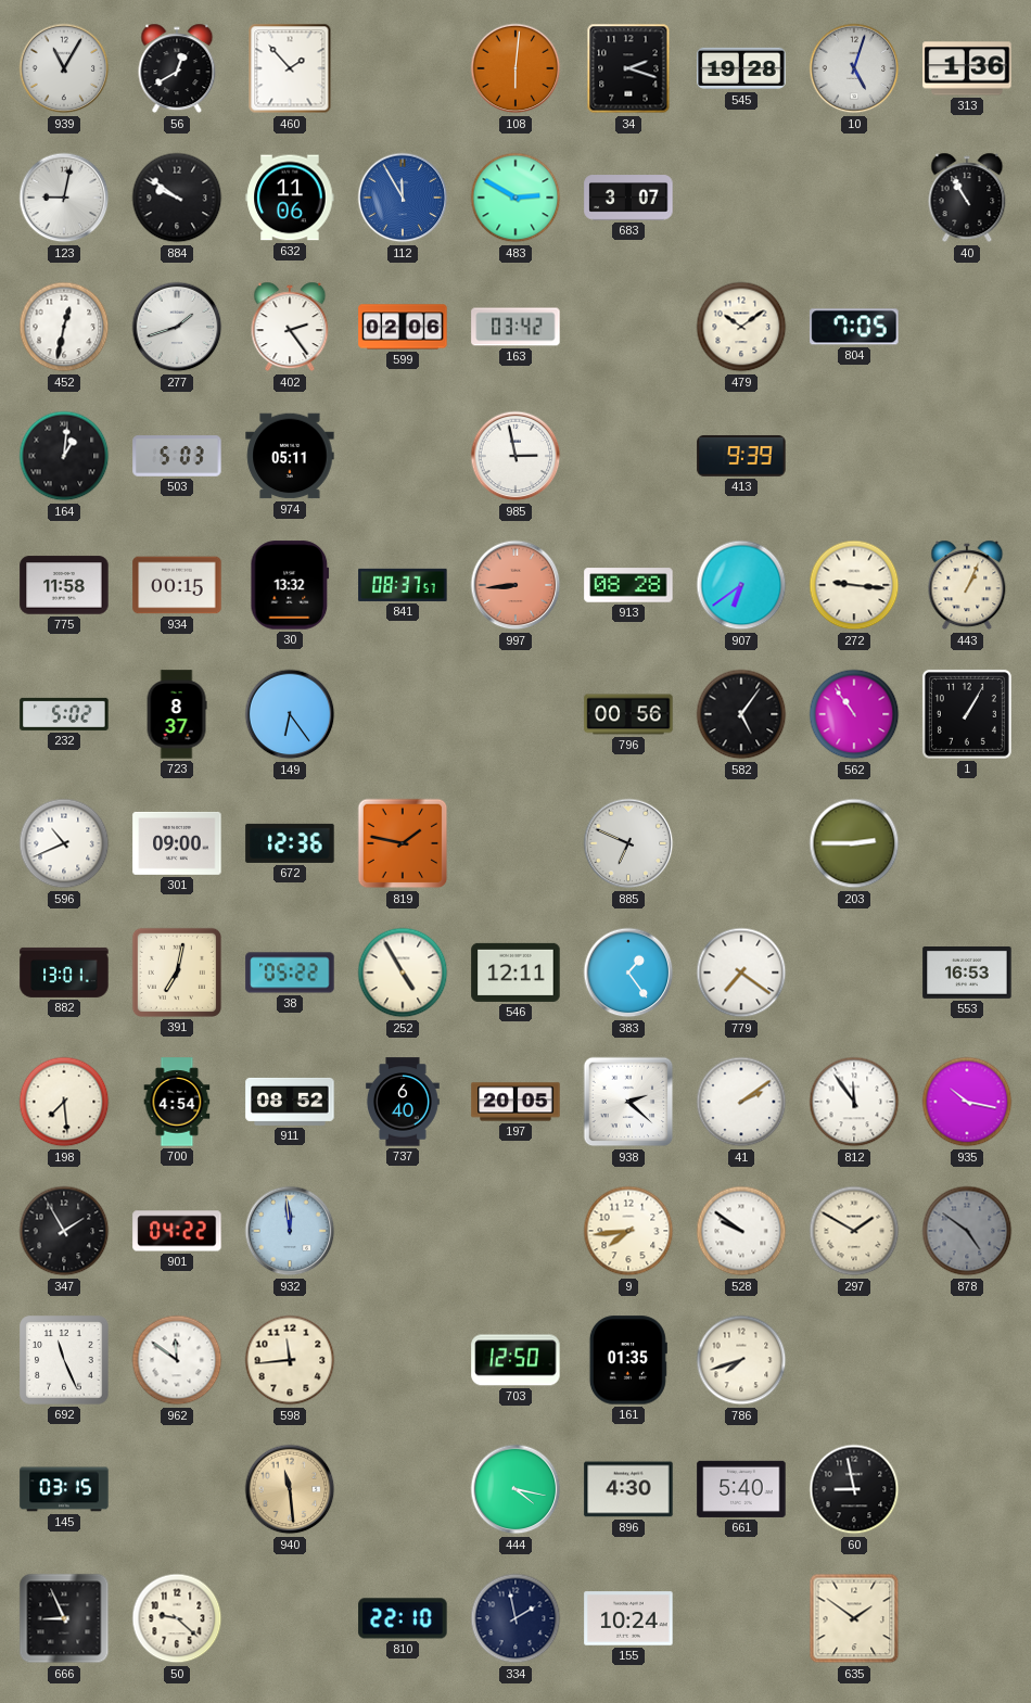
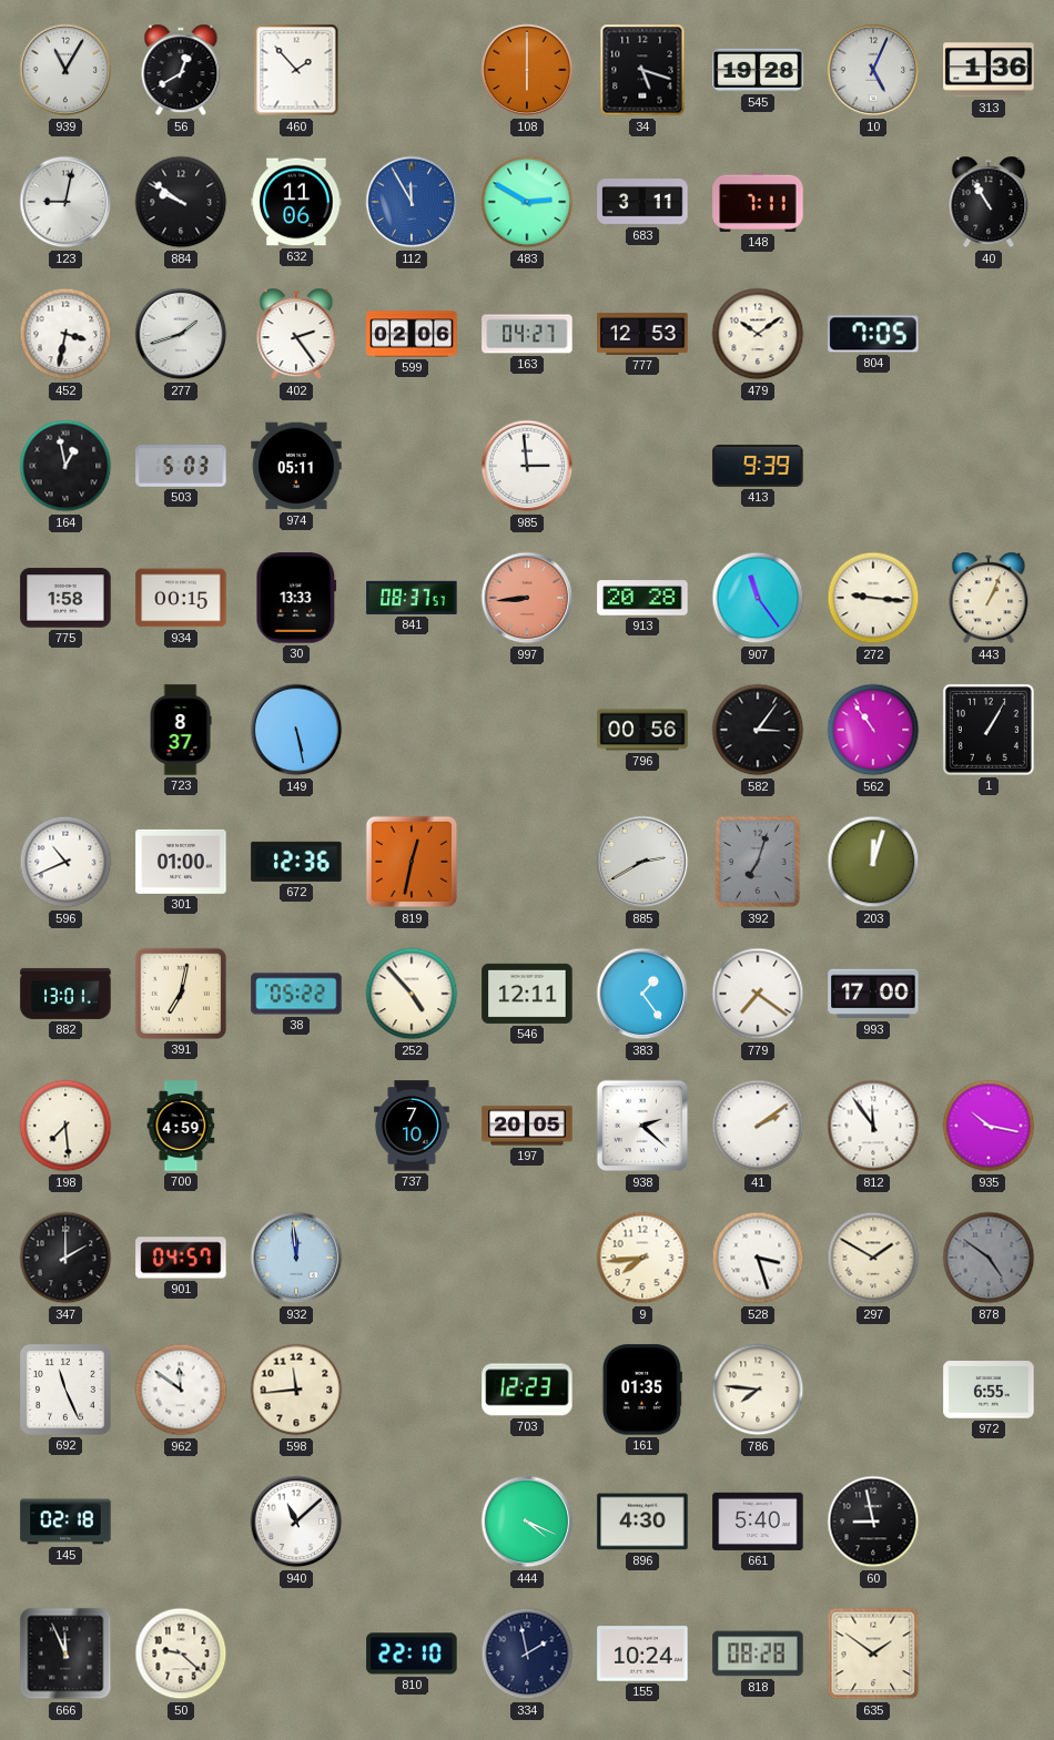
108: 6:01 -> 6:00 (527, 70)
34: 2:18 -> 5:18 (642, 70)
10: 5:03 -> 5:04 (873, 70)
683: 3:07 -> 3:11 (642, 202)
148: none -> 7:11 (758, 202)
452: 12:32 -> 3:32 (65, 334)
163: 03:42 -> 04:27 (527, 334)
777: none -> 12:53 (642, 335)
164: 1:01 -> 12:58 (65, 466)
985: 2:58 -> 2:59 (527, 466)
775: 11:58 -> 1:58 (65, 598)
30: 13:32 -> 13:33 (296, 598)
913: 08:28 -> 20:28 (642, 598)
907: 6:39 -> 11:24 (758, 598)
232: 5:02 -> none (64, 714)
149: 6:24 -> 5:28 (296, 730)
582: 5:06 -> 3:06 (758, 730)
301: 09:00 -> 01:00 (181, 862)
819: 1:47 -> 12:32 (412, 862)
885: 6:49 -> 2:40 (642, 862)
392: none -> 7:03 (758, 862)
203: 2:45 -> 12:03 (873, 862)
252: 4:55 -> 4:53 (412, 994)
993: none -> 17:00 (873, 994)
553: 16:53 -> none (967, 974)
700: 4:54 -> 4:59 (181, 1126)
911: 08:52 -> none (290, 1102)
737: 6:40 -> 7:10 (412, 1126)
347: 1:55 -> 2:00 (65, 1258)
901: 04:22 -> 04:57 (181, 1258)
528: 9:51 -> 3:27 (758, 1258)
703: 12:50 -> 12:23 (527, 1390)
786: 7:42 -> 7:46 (758, 1390)
972: none -> 6:55 (989, 1390)
145: 03:15 -> 02:18 (65, 1522)
940: 11:29 -> 11:08 (296, 1522)
940 dial: champagne -> white (296, 1522)
444: 4:17 -> 4:19 (527, 1522)
666: 8:56 -> 11:56 (65, 1653)
818: none -> 08:28 (758, 1653)
